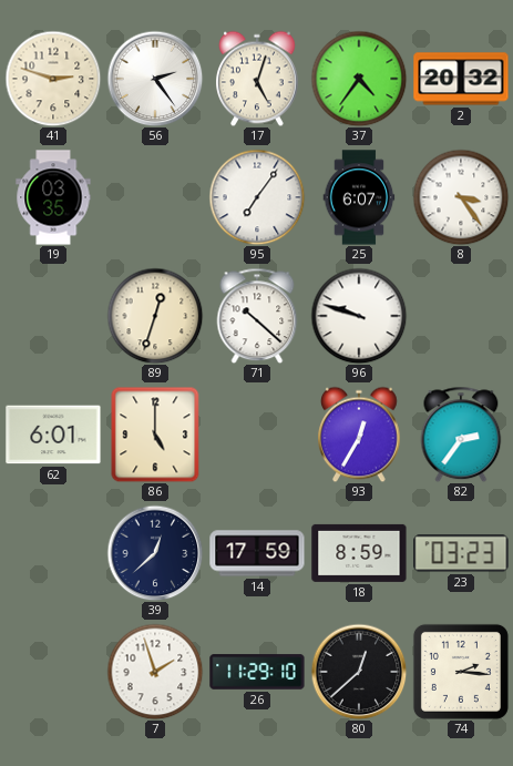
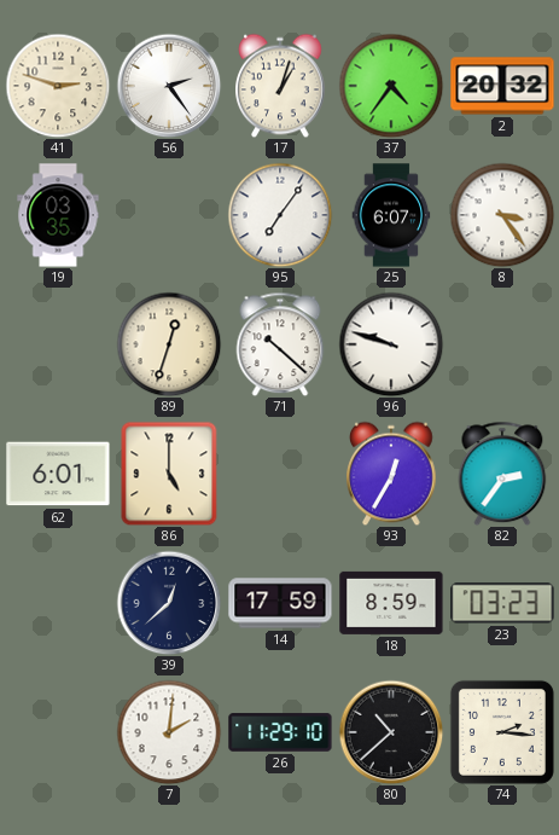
17: 5:03 -> 1:03 (281, 86)
7: 1:57 -> 2:01 (169, 732)
80: 12:38 -> 10:38 (391, 732)
